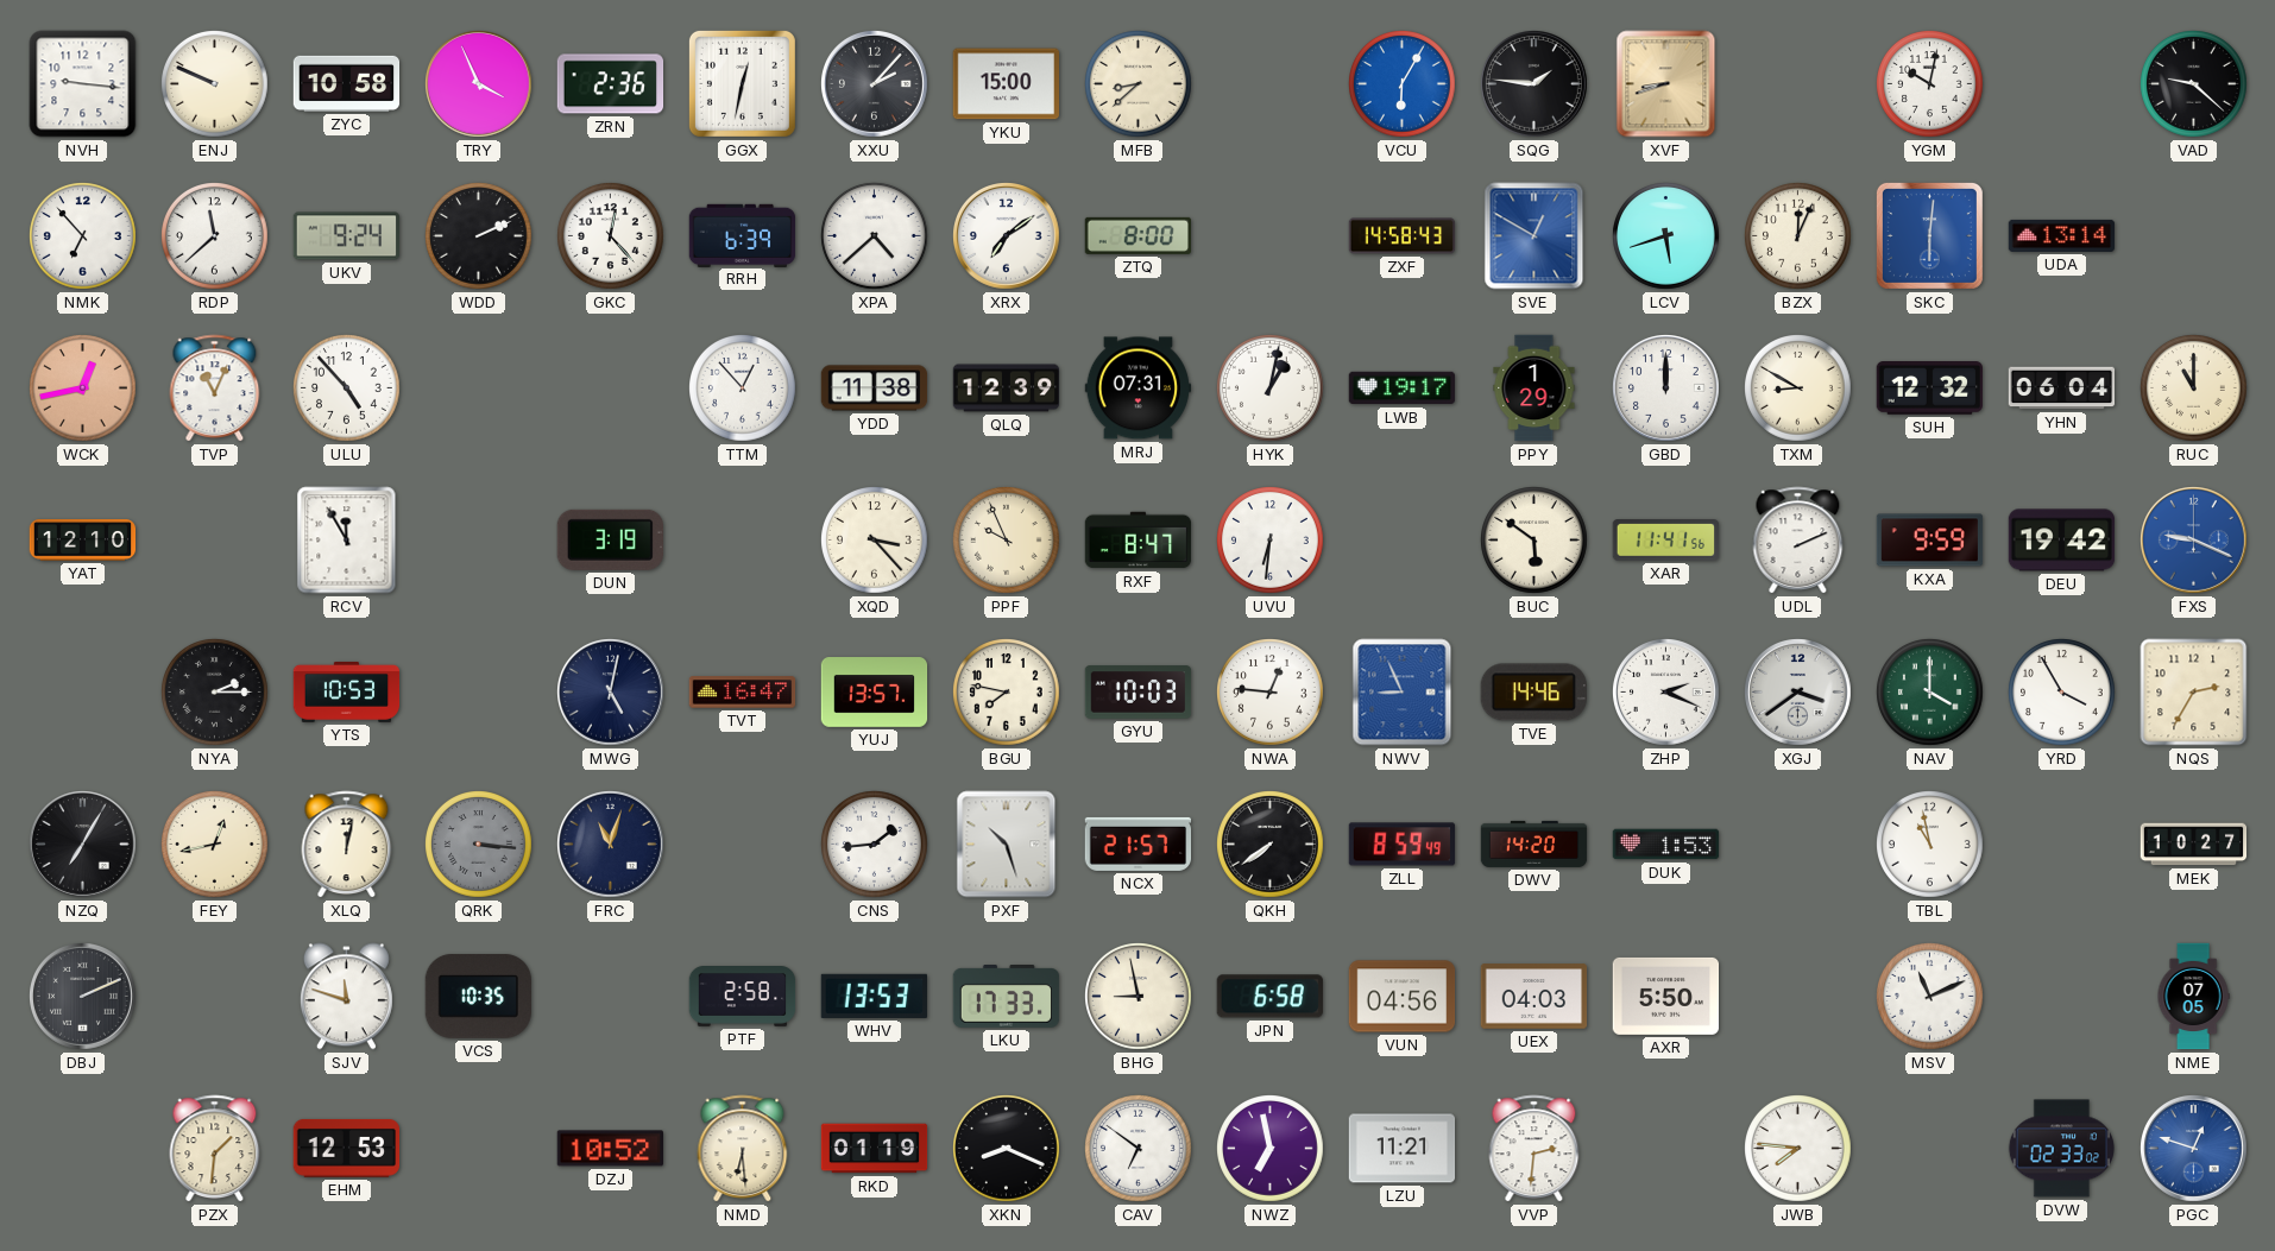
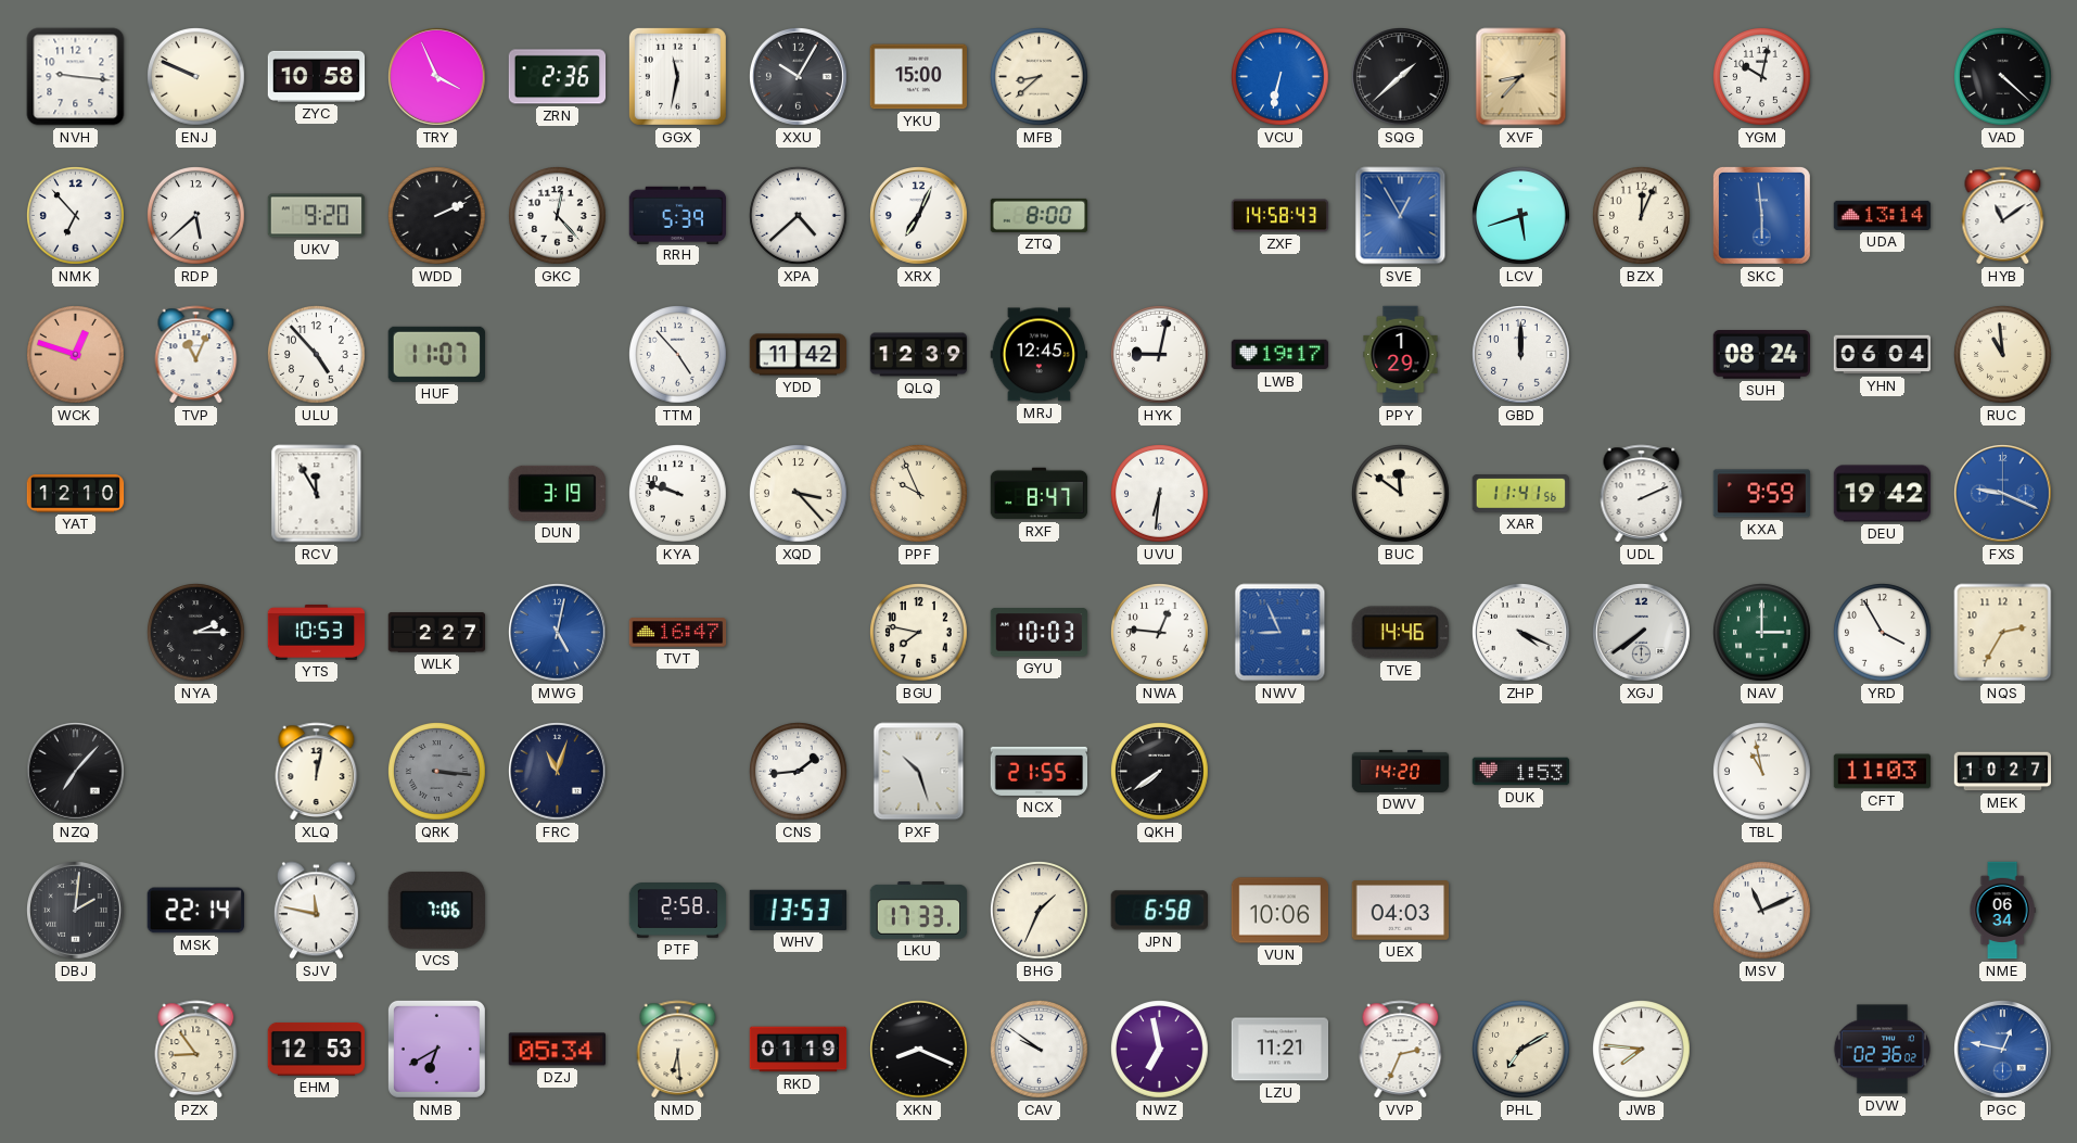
GGX: 12:32 -> 11:32 (677, 76)
XXU: 2:07 -> 10:05 (799, 77)
VCU: 6:05 -> 6:32 (1280, 77)
SQG: 1:46 -> 1:38 (1401, 77)
XVF: 8:42 -> 8:37 (1521, 77)
VAD: 9:22 -> 4:22 (2003, 77)
RDP: 11:38 -> 5:38 (196, 216)
UKV: 9:24 -> 9:20 (317, 216)
RRH: 6:39 -> 5:39 (678, 215)
XRX: 7:09 -> 7:04 (919, 216)
SVE: 12:50 -> 12:55 (1401, 216)
SKC: 6:01 -> 5:59 (1761, 215)
HYB: none -> 11:09 (2003, 216)
WCK: 12:43 -> 12:48 (76, 355)
HUF: none -> 11:07 (436, 354)
TTM: 12:53 -> 4:53 (678, 355)
YDD: 11:38 -> 11:42 (799, 355)
MRJ: 07:31 -> 12:45 (1040, 355)
HYK: 1:02 -> 9:02 (1160, 355)
TXM: 8:50 -> none (1798, 388)
SUH: 12:32 -> 08:24 (1761, 355)
RUC: 11:00 -> 10:59 (2003, 355)
KYA: none -> 9:48 (678, 494)
BUC: 5:51 -> 11:51 (1401, 494)
WLK: none -> 2:27 (437, 633)
MWG dial: navy -> blue (558, 633)
YUJ: 13:57 -> none (875, 693)
ZHP: 2:19 -> 4:19 (1521, 633)
XGJ: 3:39 -> 7:39 (1642, 633)
NAV: 4:00 -> 3:00 (1762, 633)
NZQ: 7:05 -> 7:07 (76, 772)
FEY: 12:43 -> none (215, 845)
NCX: 21:57 -> 21:55 (1040, 771)
ZLL: 8:59 -> none (1403, 845)
CFT: none -> 11:03 (1883, 772)
DBJ: 2:11 -> 2:01 (76, 911)
MSK: none -> 22:14 (195, 911)
SJV: 11:48 -> 11:47 (316, 911)
VCS: 10:35 -> 7:06 (436, 910)
BHG: 8:58 -> 1:34 (1040, 911)
VUN: 04:56 -> 10:06 (1280, 911)
AXR: 5:50 -> none (1666, 996)
NME: 07:05 -> 06:34 (2002, 911)
PZX: 1:31 -> 8:54 (196, 1050)
NMB: none -> 6:40 (436, 1049)
DZJ: 10:52 -> 05:34 (557, 1050)
CAV: 6:51 -> 9:51 (1040, 1050)
VVP: 2:31 -> 2:34 (1401, 1050)
PHL: none -> 7:10 (1521, 1050)
DVW: 02:33 -> 02:36 (1882, 1050)
PGC: 12:48 -> 12:47 (2003, 1050)
